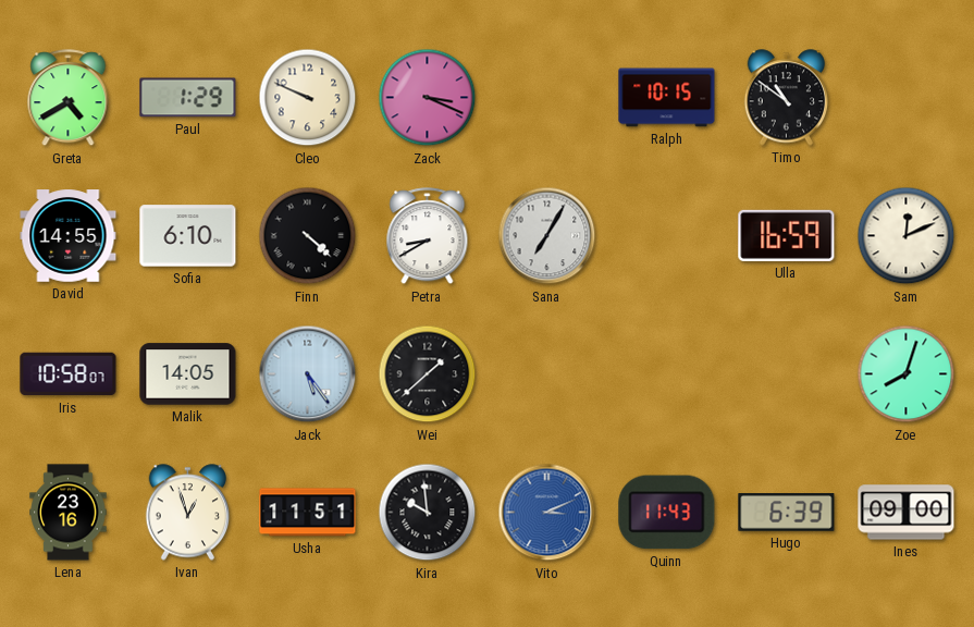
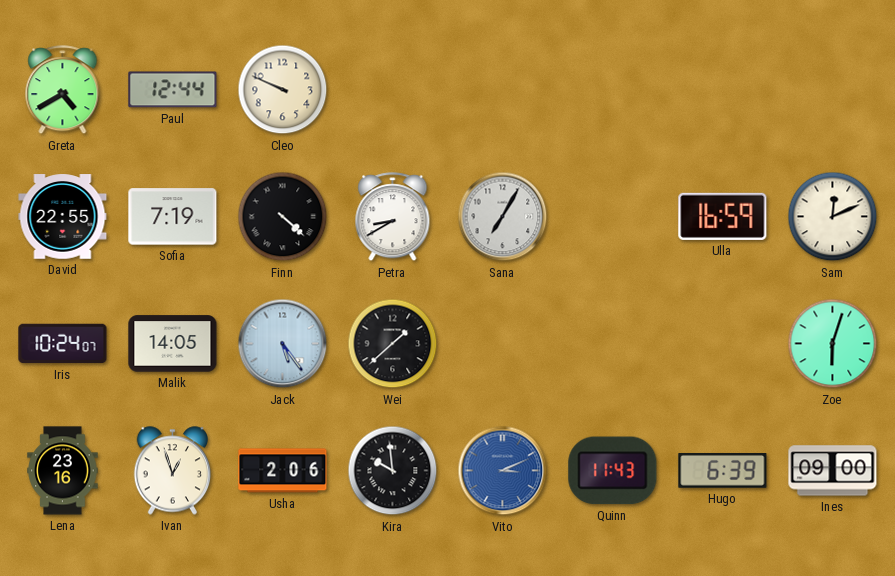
Paul: 1:29 -> 12:44 (173, 90)
Zack: 3:19 -> none (428, 98)
Ralph: 10:15 -> none (667, 98)
Timo: 10:51 -> none (787, 98)
David: 14:55 -> 22:55 (63, 217)
Sofia: 6:10 -> 7:19 (173, 217)
Iris: 10:58 -> 10:24 (63, 344)
Zoe: 8:03 -> 6:03 (833, 344)
Usha: 11:51 -> 2:06 (283, 471)
